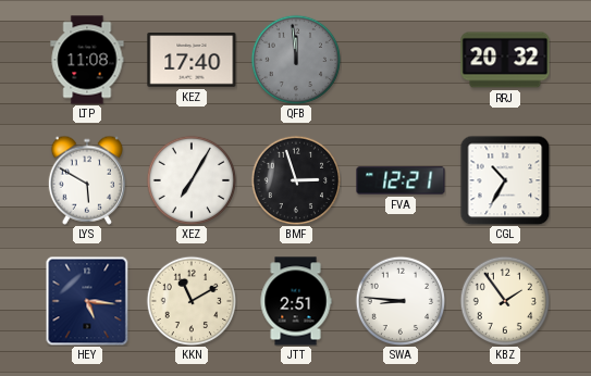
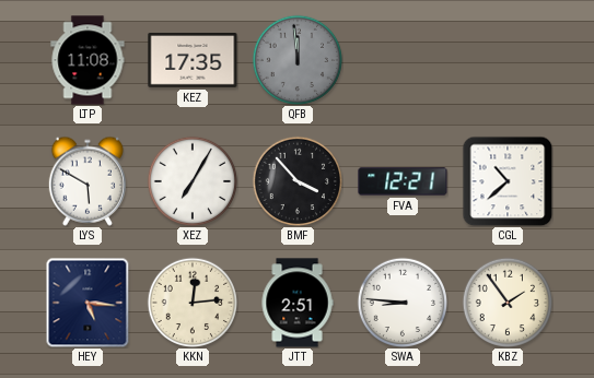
KEZ: 17:40 -> 17:35 (193, 61)
RRJ: 20:32 -> none (505, 60)
BMF: 2:57 -> 3:53 (296, 180)
CGL: 10:35 -> 10:38 (508, 181)
KKN: 11:10 -> 12:14 (191, 302)
